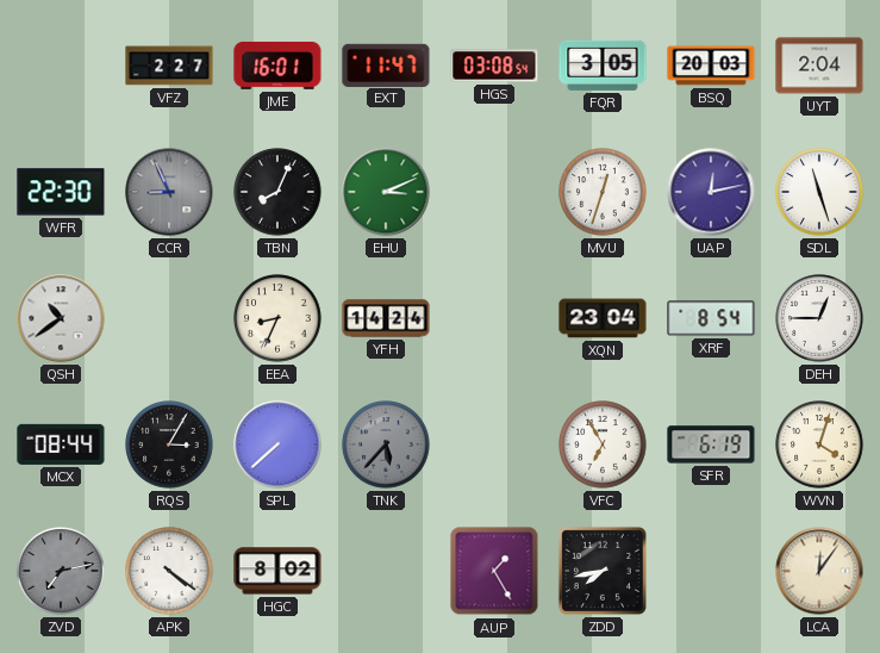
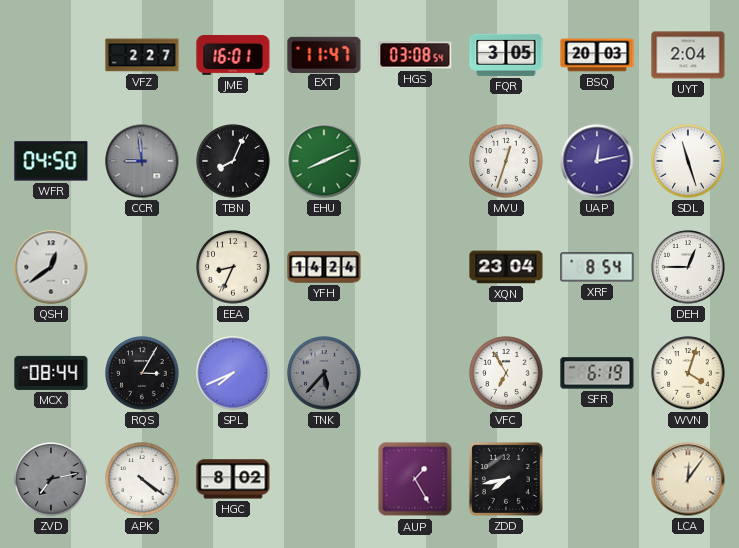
WFR: 22:30 -> 04:50 (51, 161)
CCR: 8:56 -> 8:59 (142, 161)
EHU: 3:11 -> 8:11 (324, 161)
QSH: 10:39 -> 12:39 (51, 267)
SPL: 7:38 -> 7:41 (233, 373)
